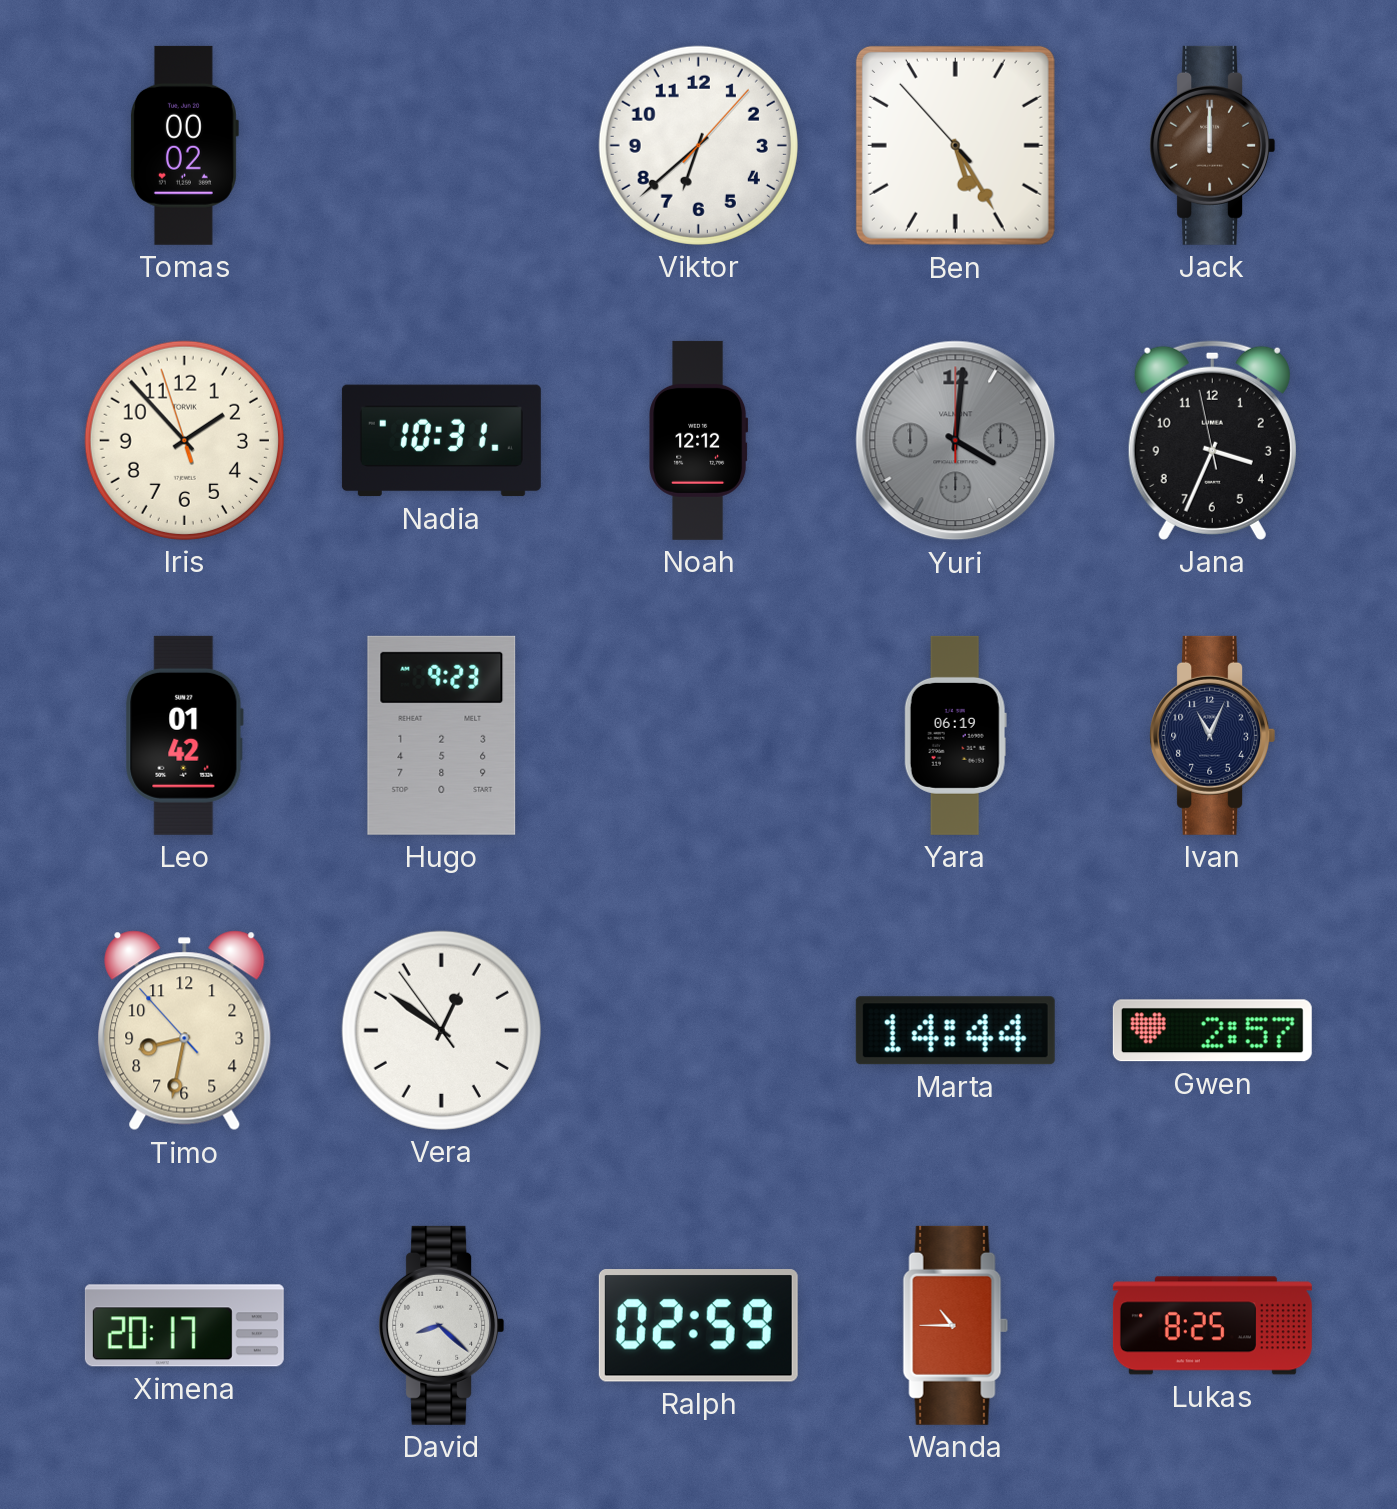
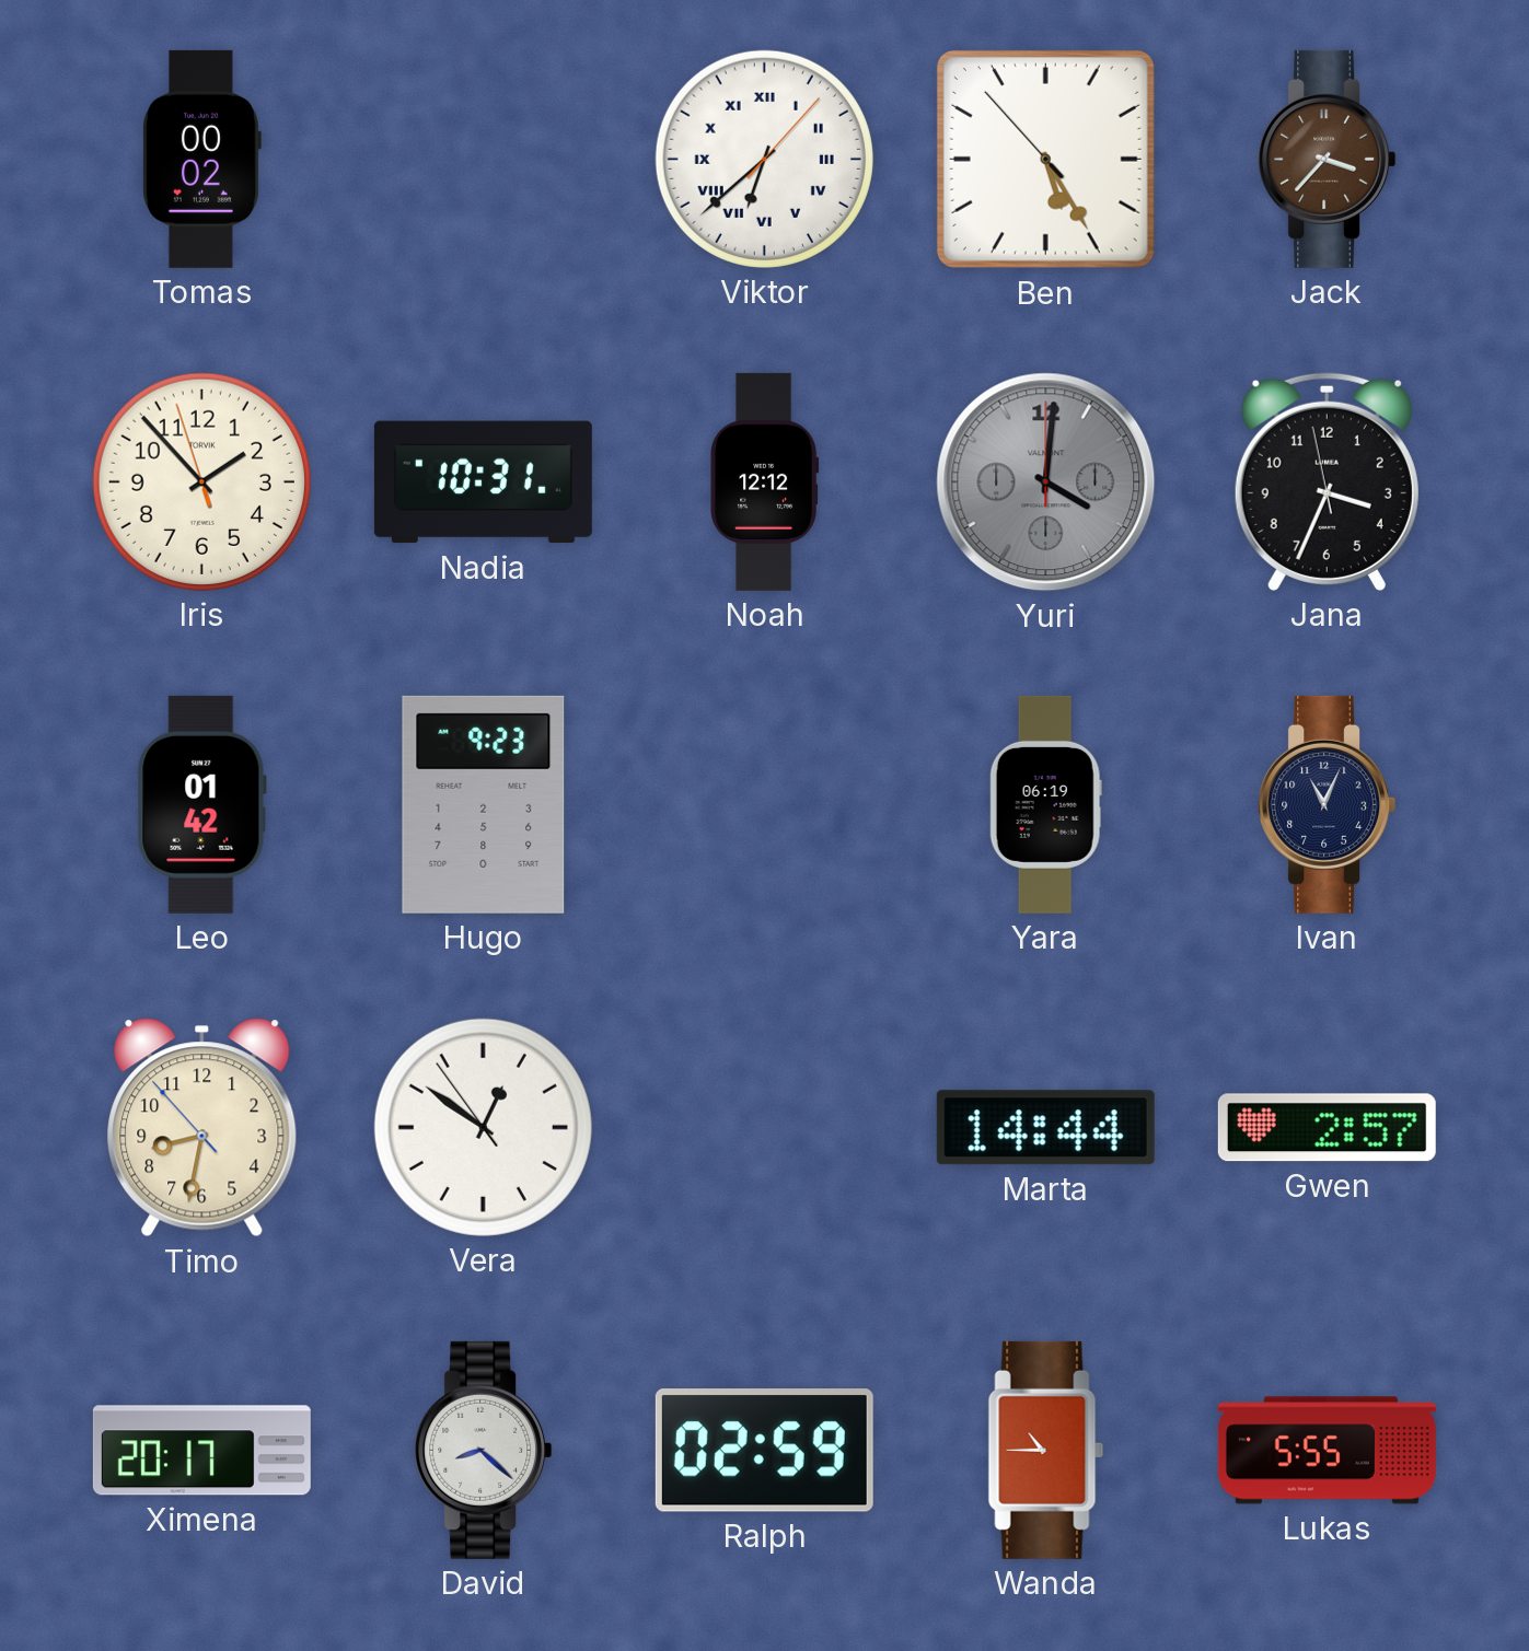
Viktor numerals: Arabic -> Roman (764, 159)
Jack: 12:00 -> 3:37 (1328, 159)
Lukas: 8:25 -> 5:55 (1327, 1451)
